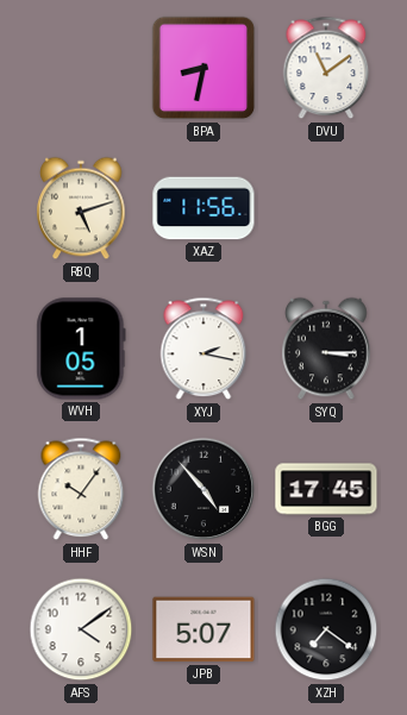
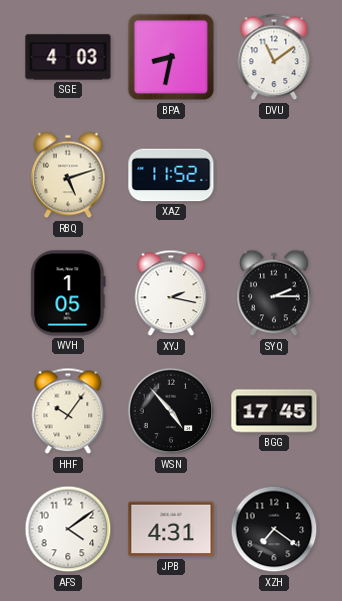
SGE: none -> 4:03 (68, 57)
XAZ: 11:56 -> 11:52 (171, 175)
SYQ: 3:15 -> 2:15 (274, 293)
JPB: 5:07 -> 4:31 (171, 529)
